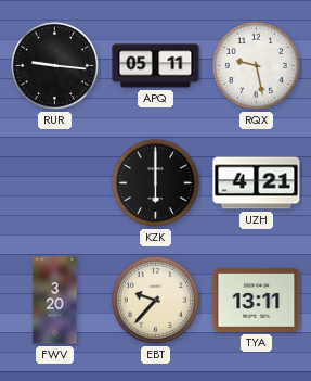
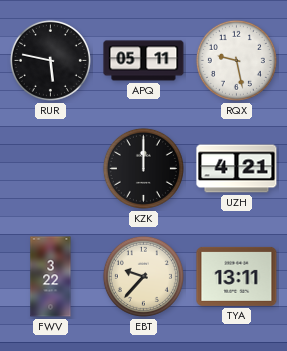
RUR: 9:16 -> 5:47 (50, 60)
KZK: 6:00 -> 12:00 (143, 168)
FWV: 3:20 -> 3:22 (51, 277)
